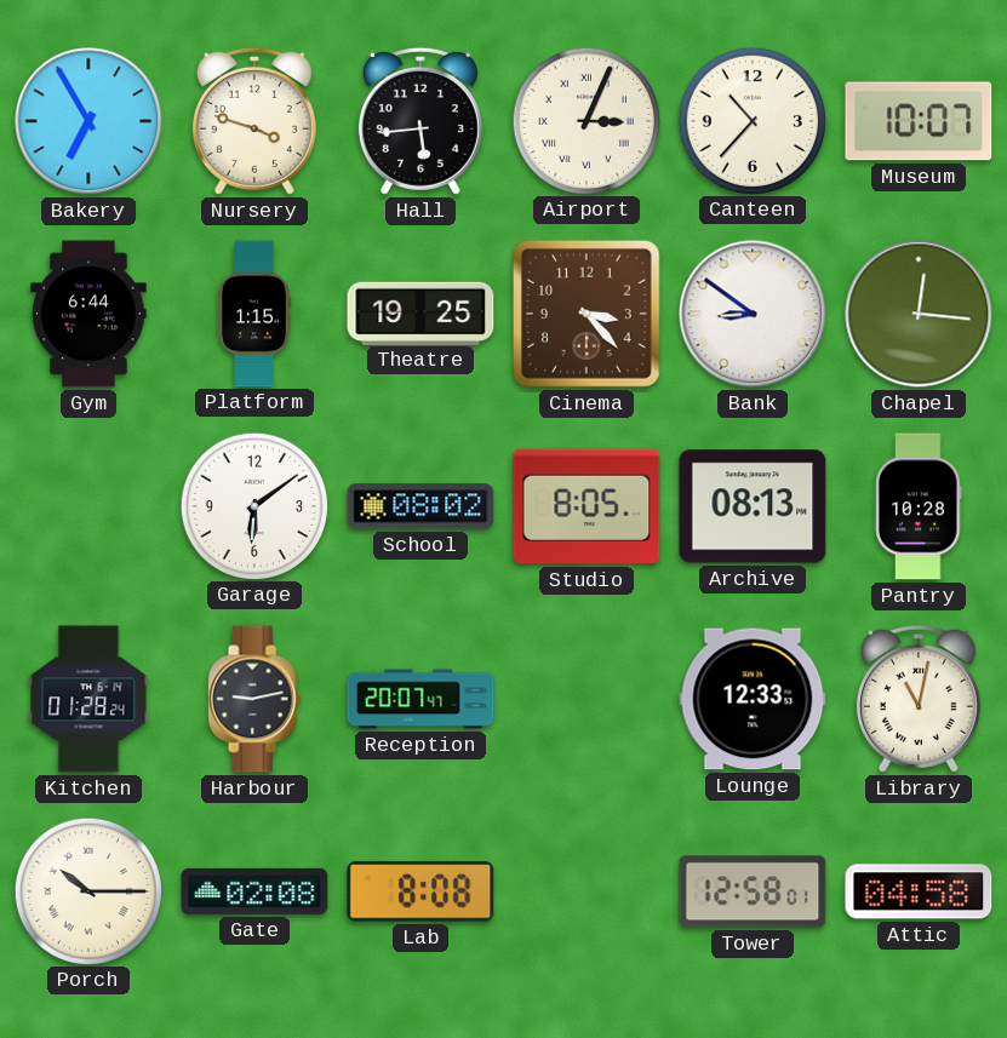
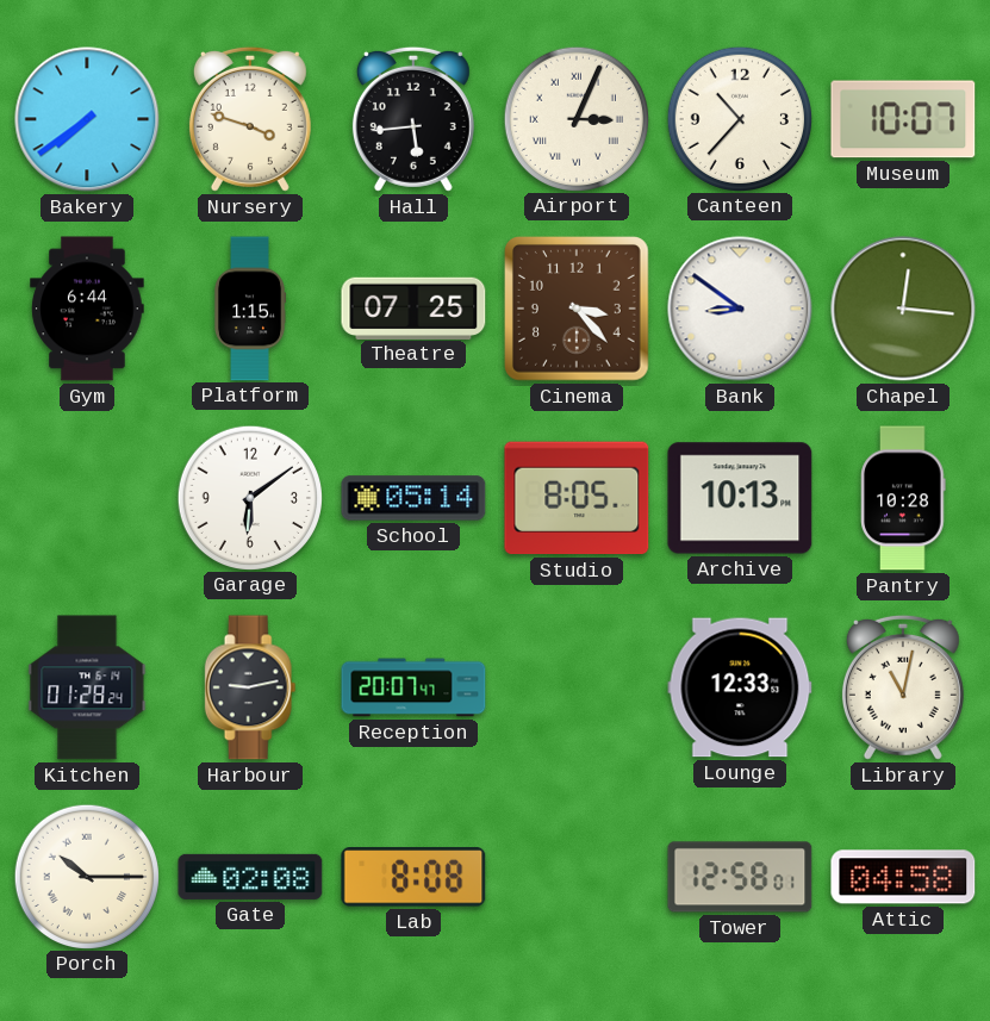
Bakery: 6:55 -> 7:39 (87, 119)
Theatre: 19:25 -> 07:25 (413, 307)
School: 08:02 -> 05:14 (413, 498)
Archive: 08:13 -> 10:13 (740, 498)
